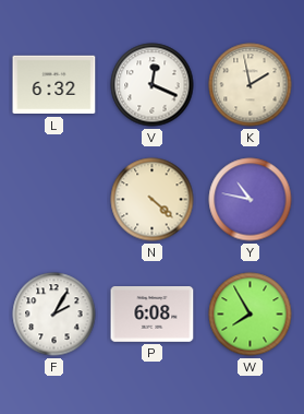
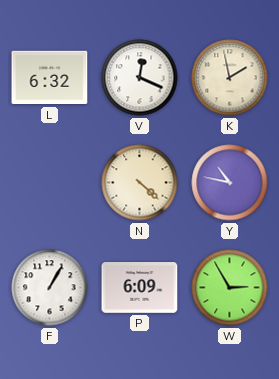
F: 2:05 -> 1:05 (50, 288)
P: 6:08 -> 6:09 (140, 288)
W: 7:55 -> 2:55 (230, 288)
